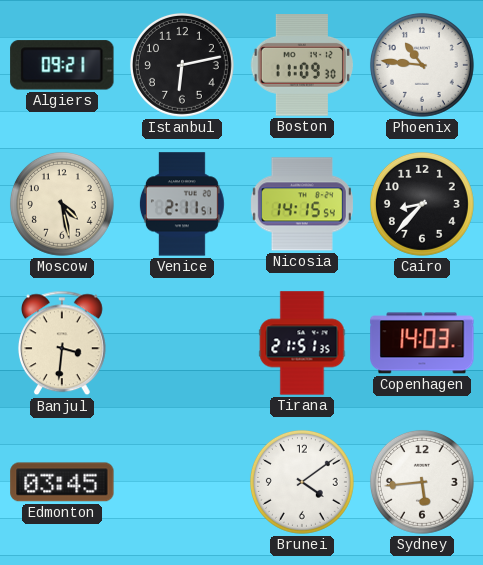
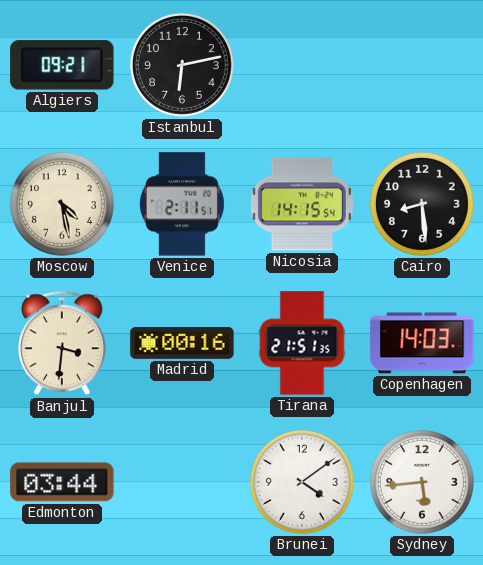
Boston: 11:09 -> none (302, 66)
Phoenix: 10:46 -> none (422, 65)
Cairo: 8:37 -> 8:29 (422, 204)
Madrid: none -> 00:16 (182, 343)
Edmonton: 03:45 -> 03:44 (62, 482)
